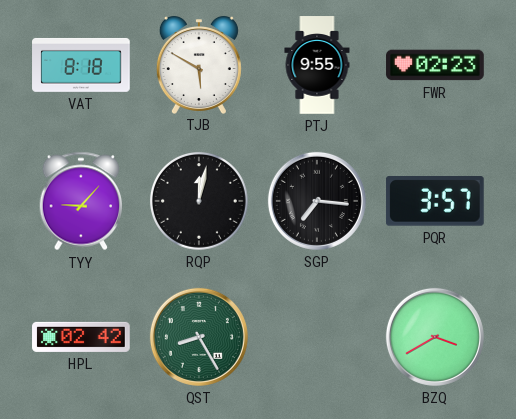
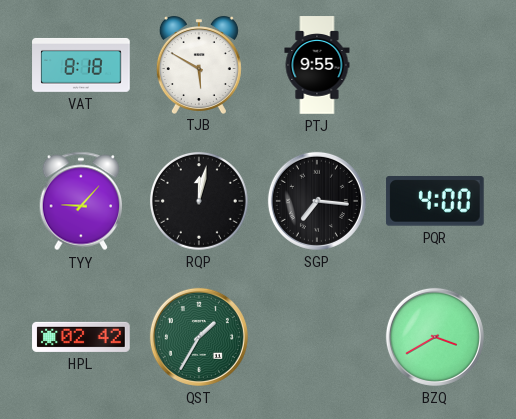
FWR: 02:23 -> none (435, 65)
PQR: 3:57 -> 4:00 (435, 202)
QST: 8:25 -> 1:35 (199, 337)
